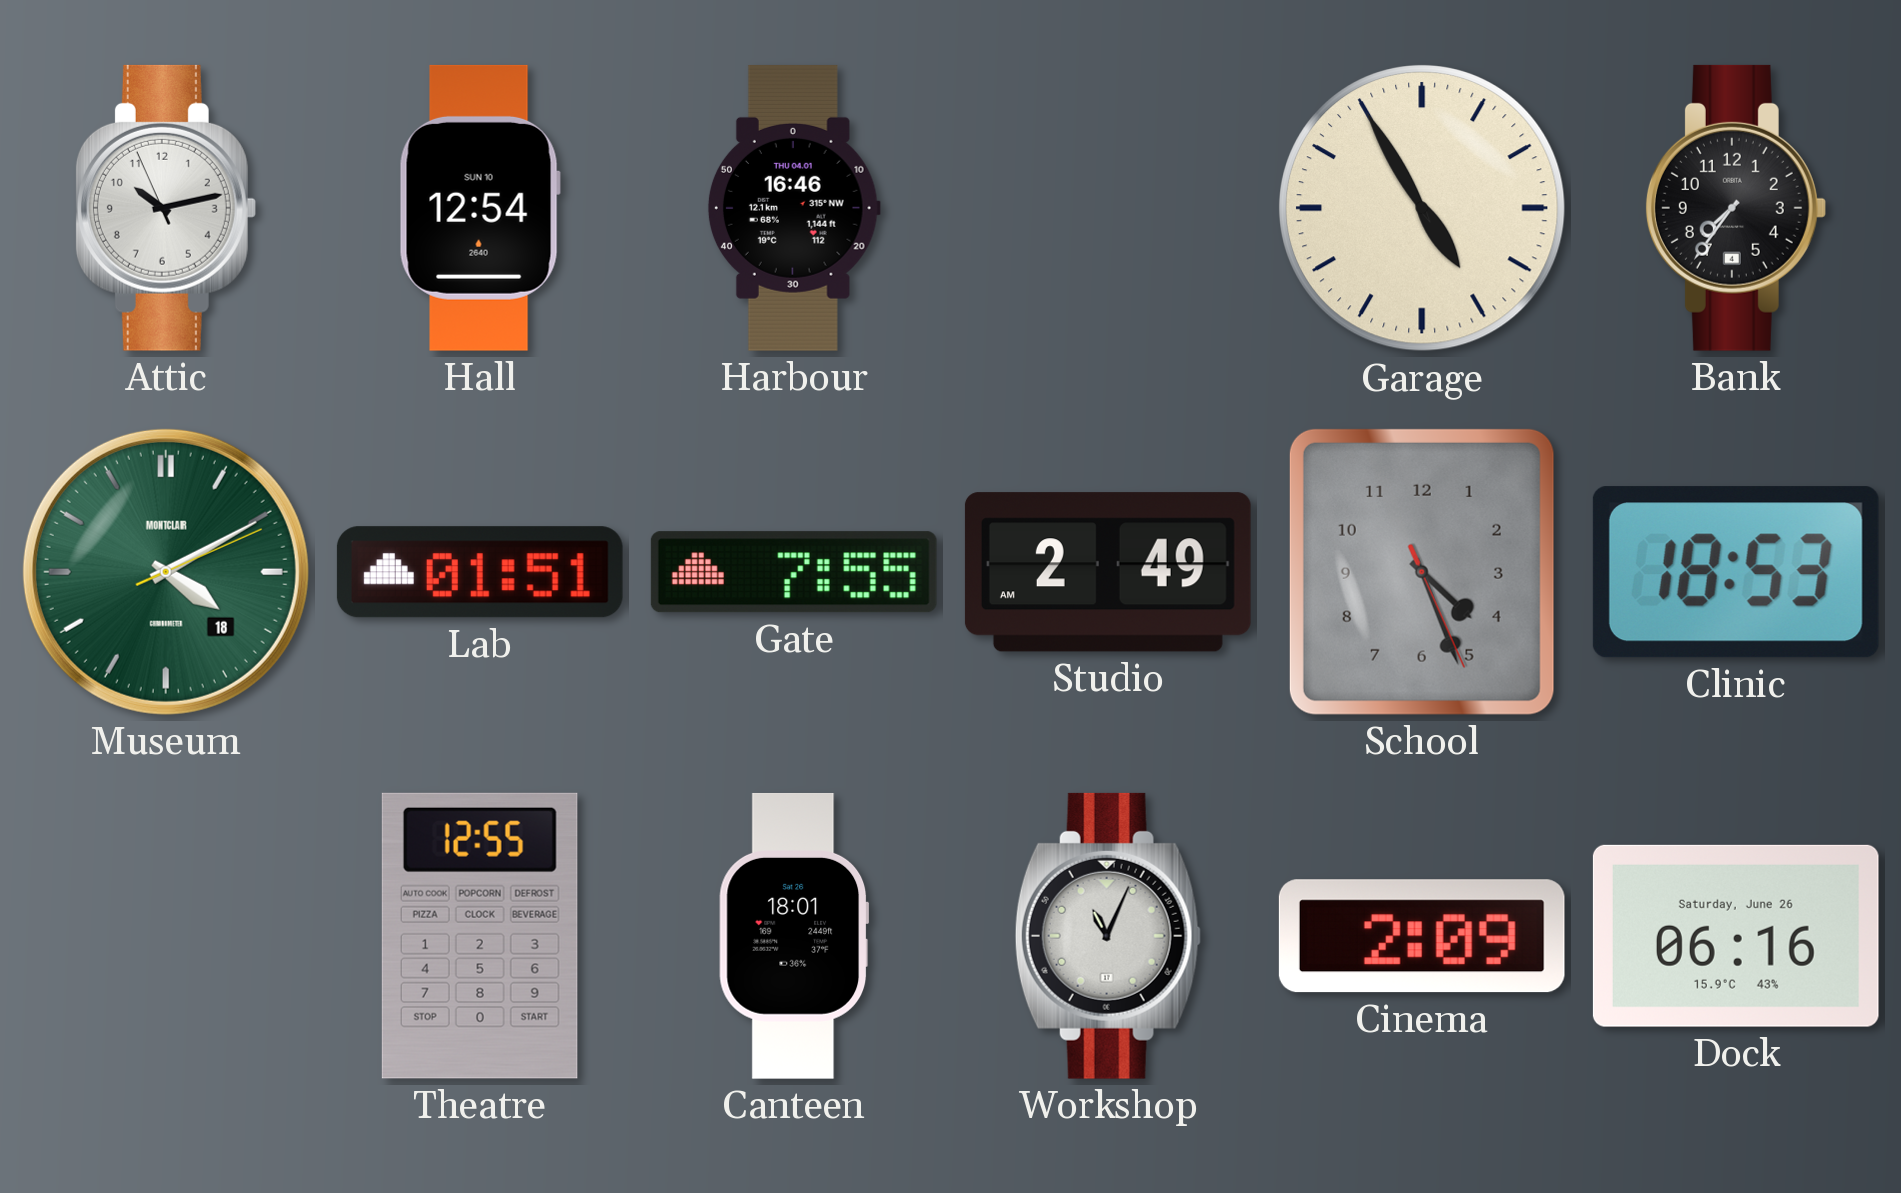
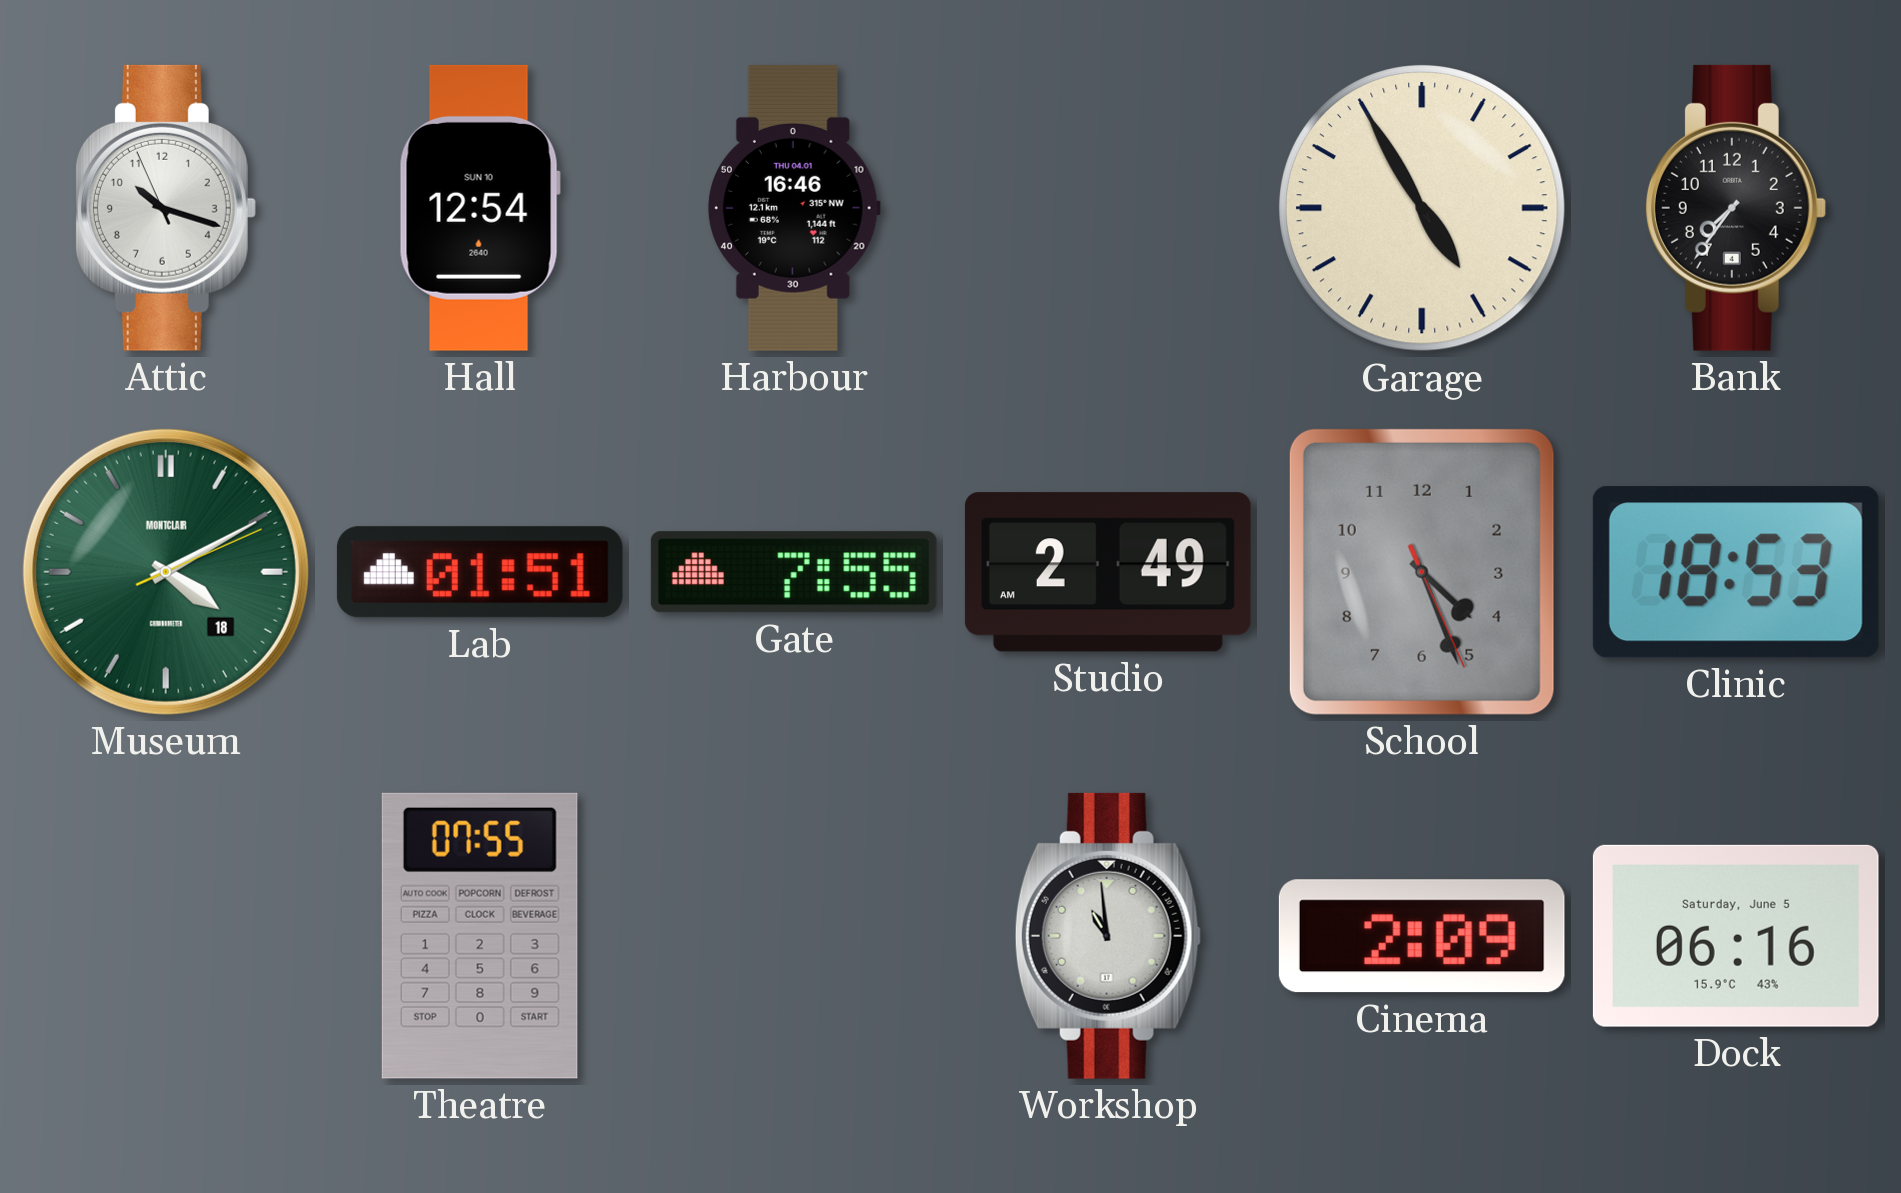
Attic: 10:12 -> 10:17 (165, 208)
Theatre: 12:55 -> 07:55 (480, 936)
Canteen: 18:01 -> none (794, 936)
Workshop: 11:04 -> 10:59 (1108, 936)
Dock date: Saturday, June 26 -> Saturday, June 5 (1736, 936)
